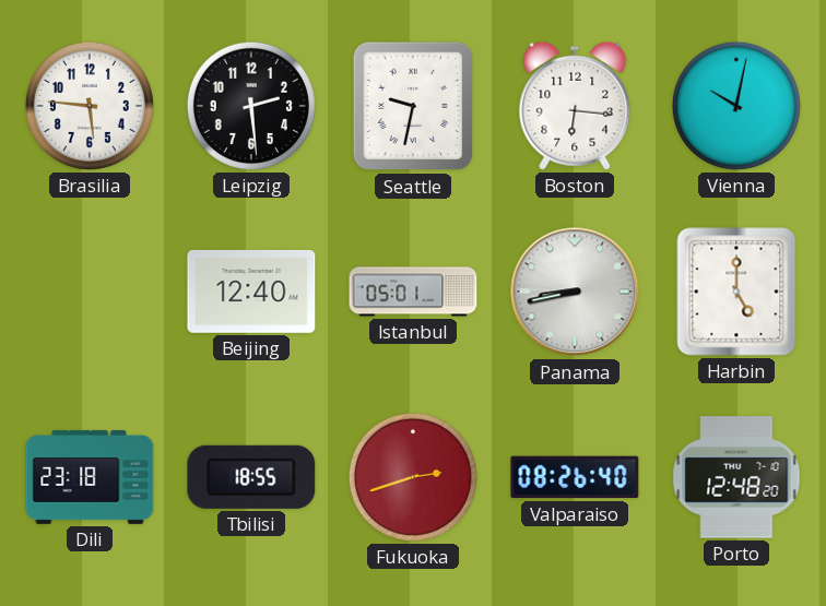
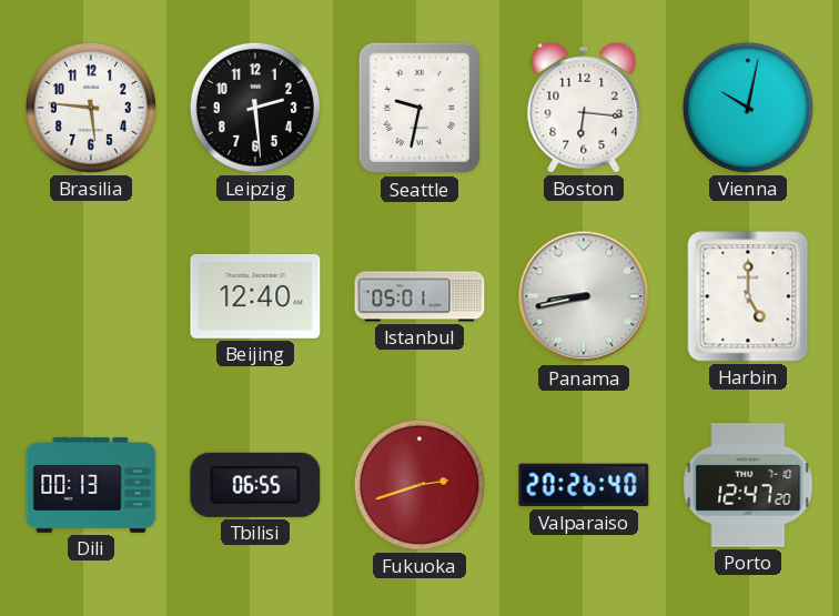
Dili: 23:18 -> 00:13 (91, 485)
Tbilisi: 18:55 -> 06:55 (255, 485)
Valparaiso: 08:26 -> 20:26 (584, 485)
Porto: 12:48 -> 12:47 (748, 485)
